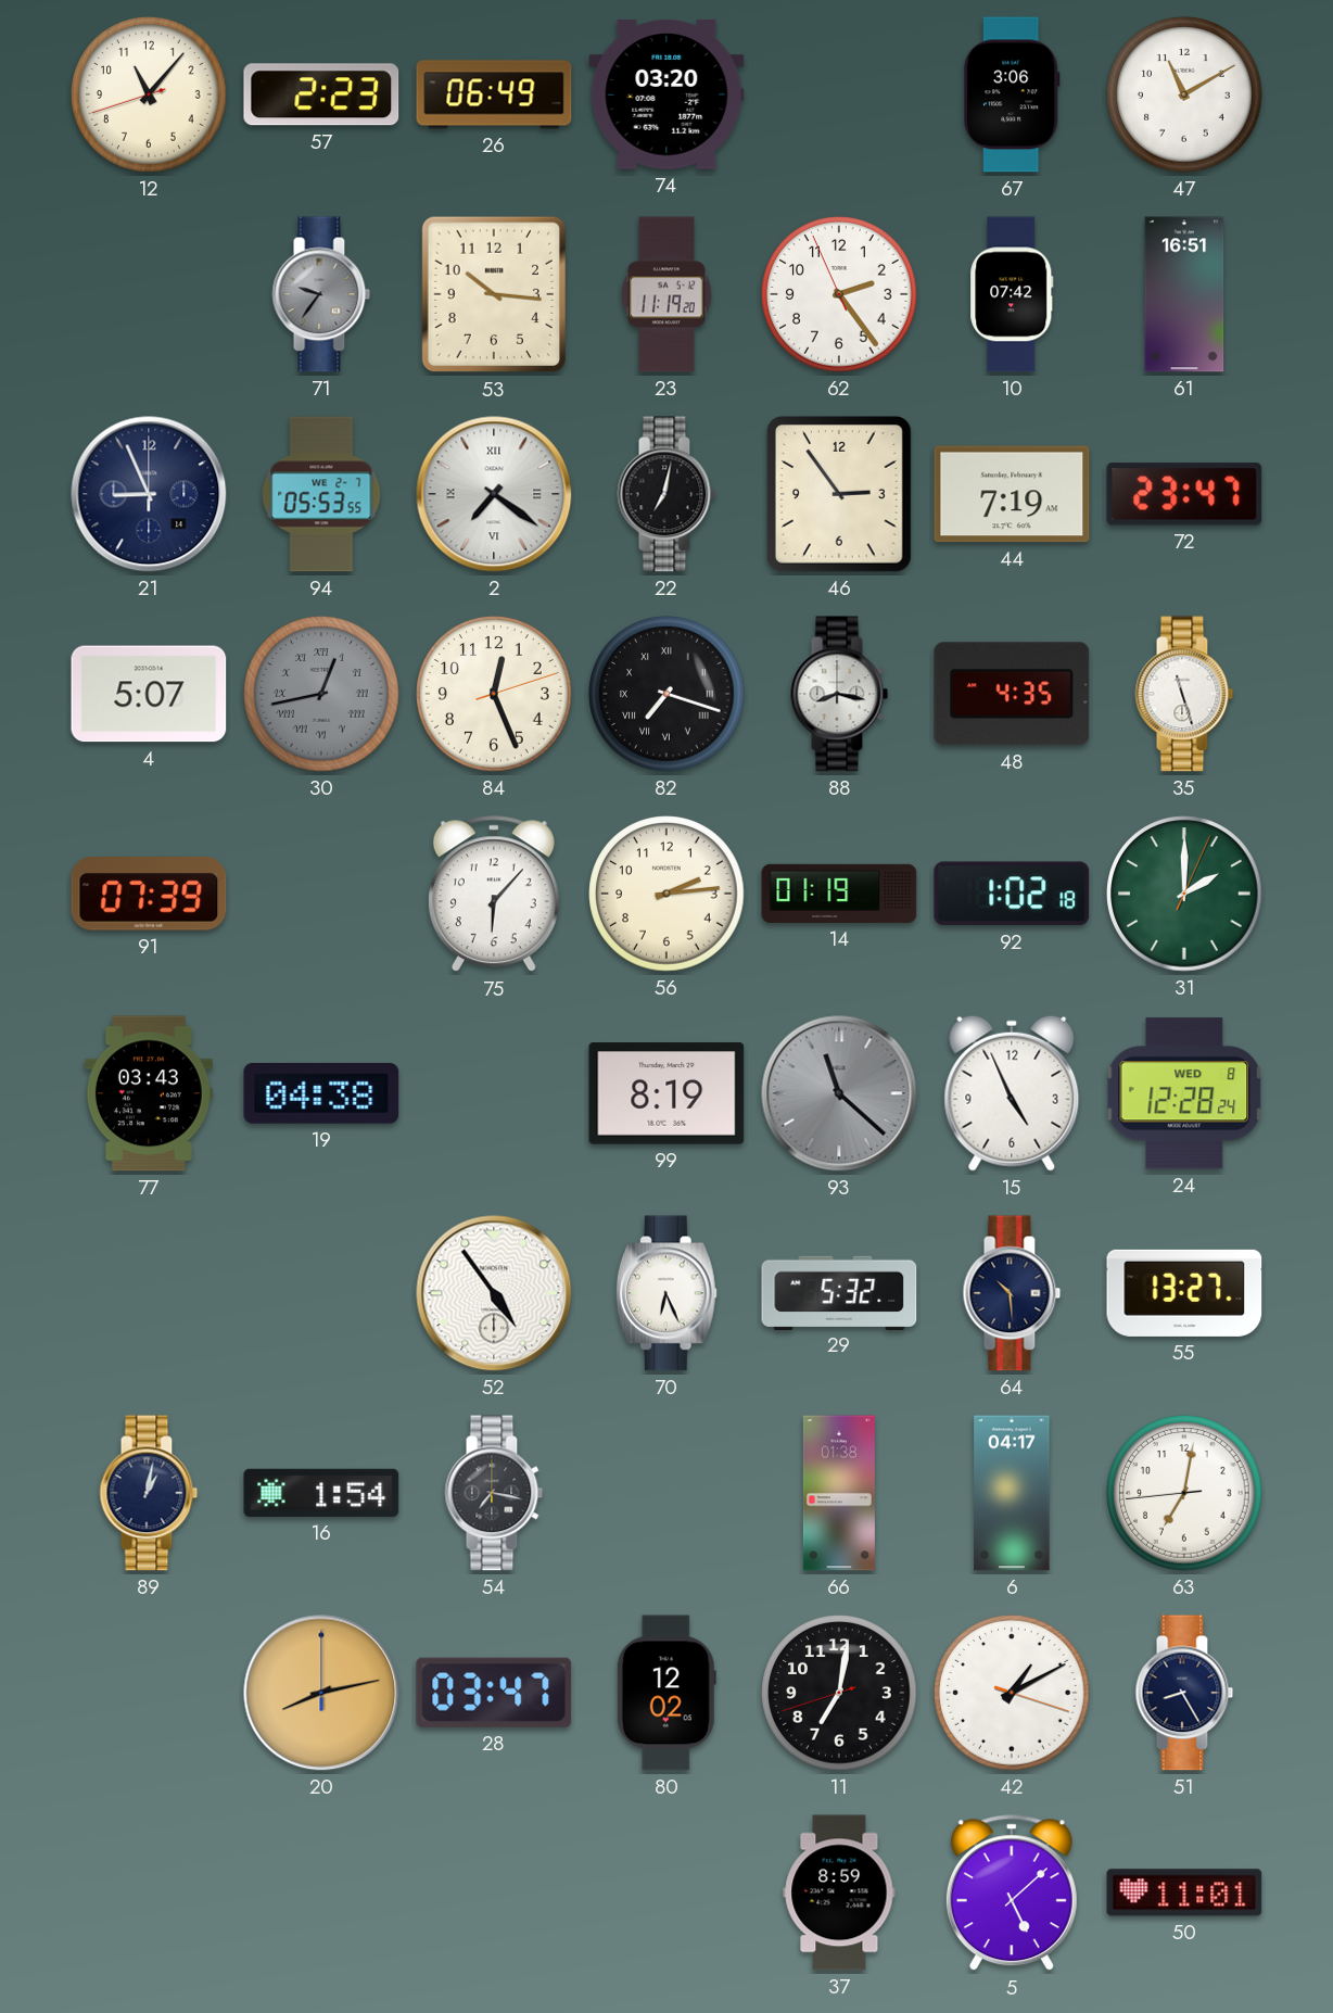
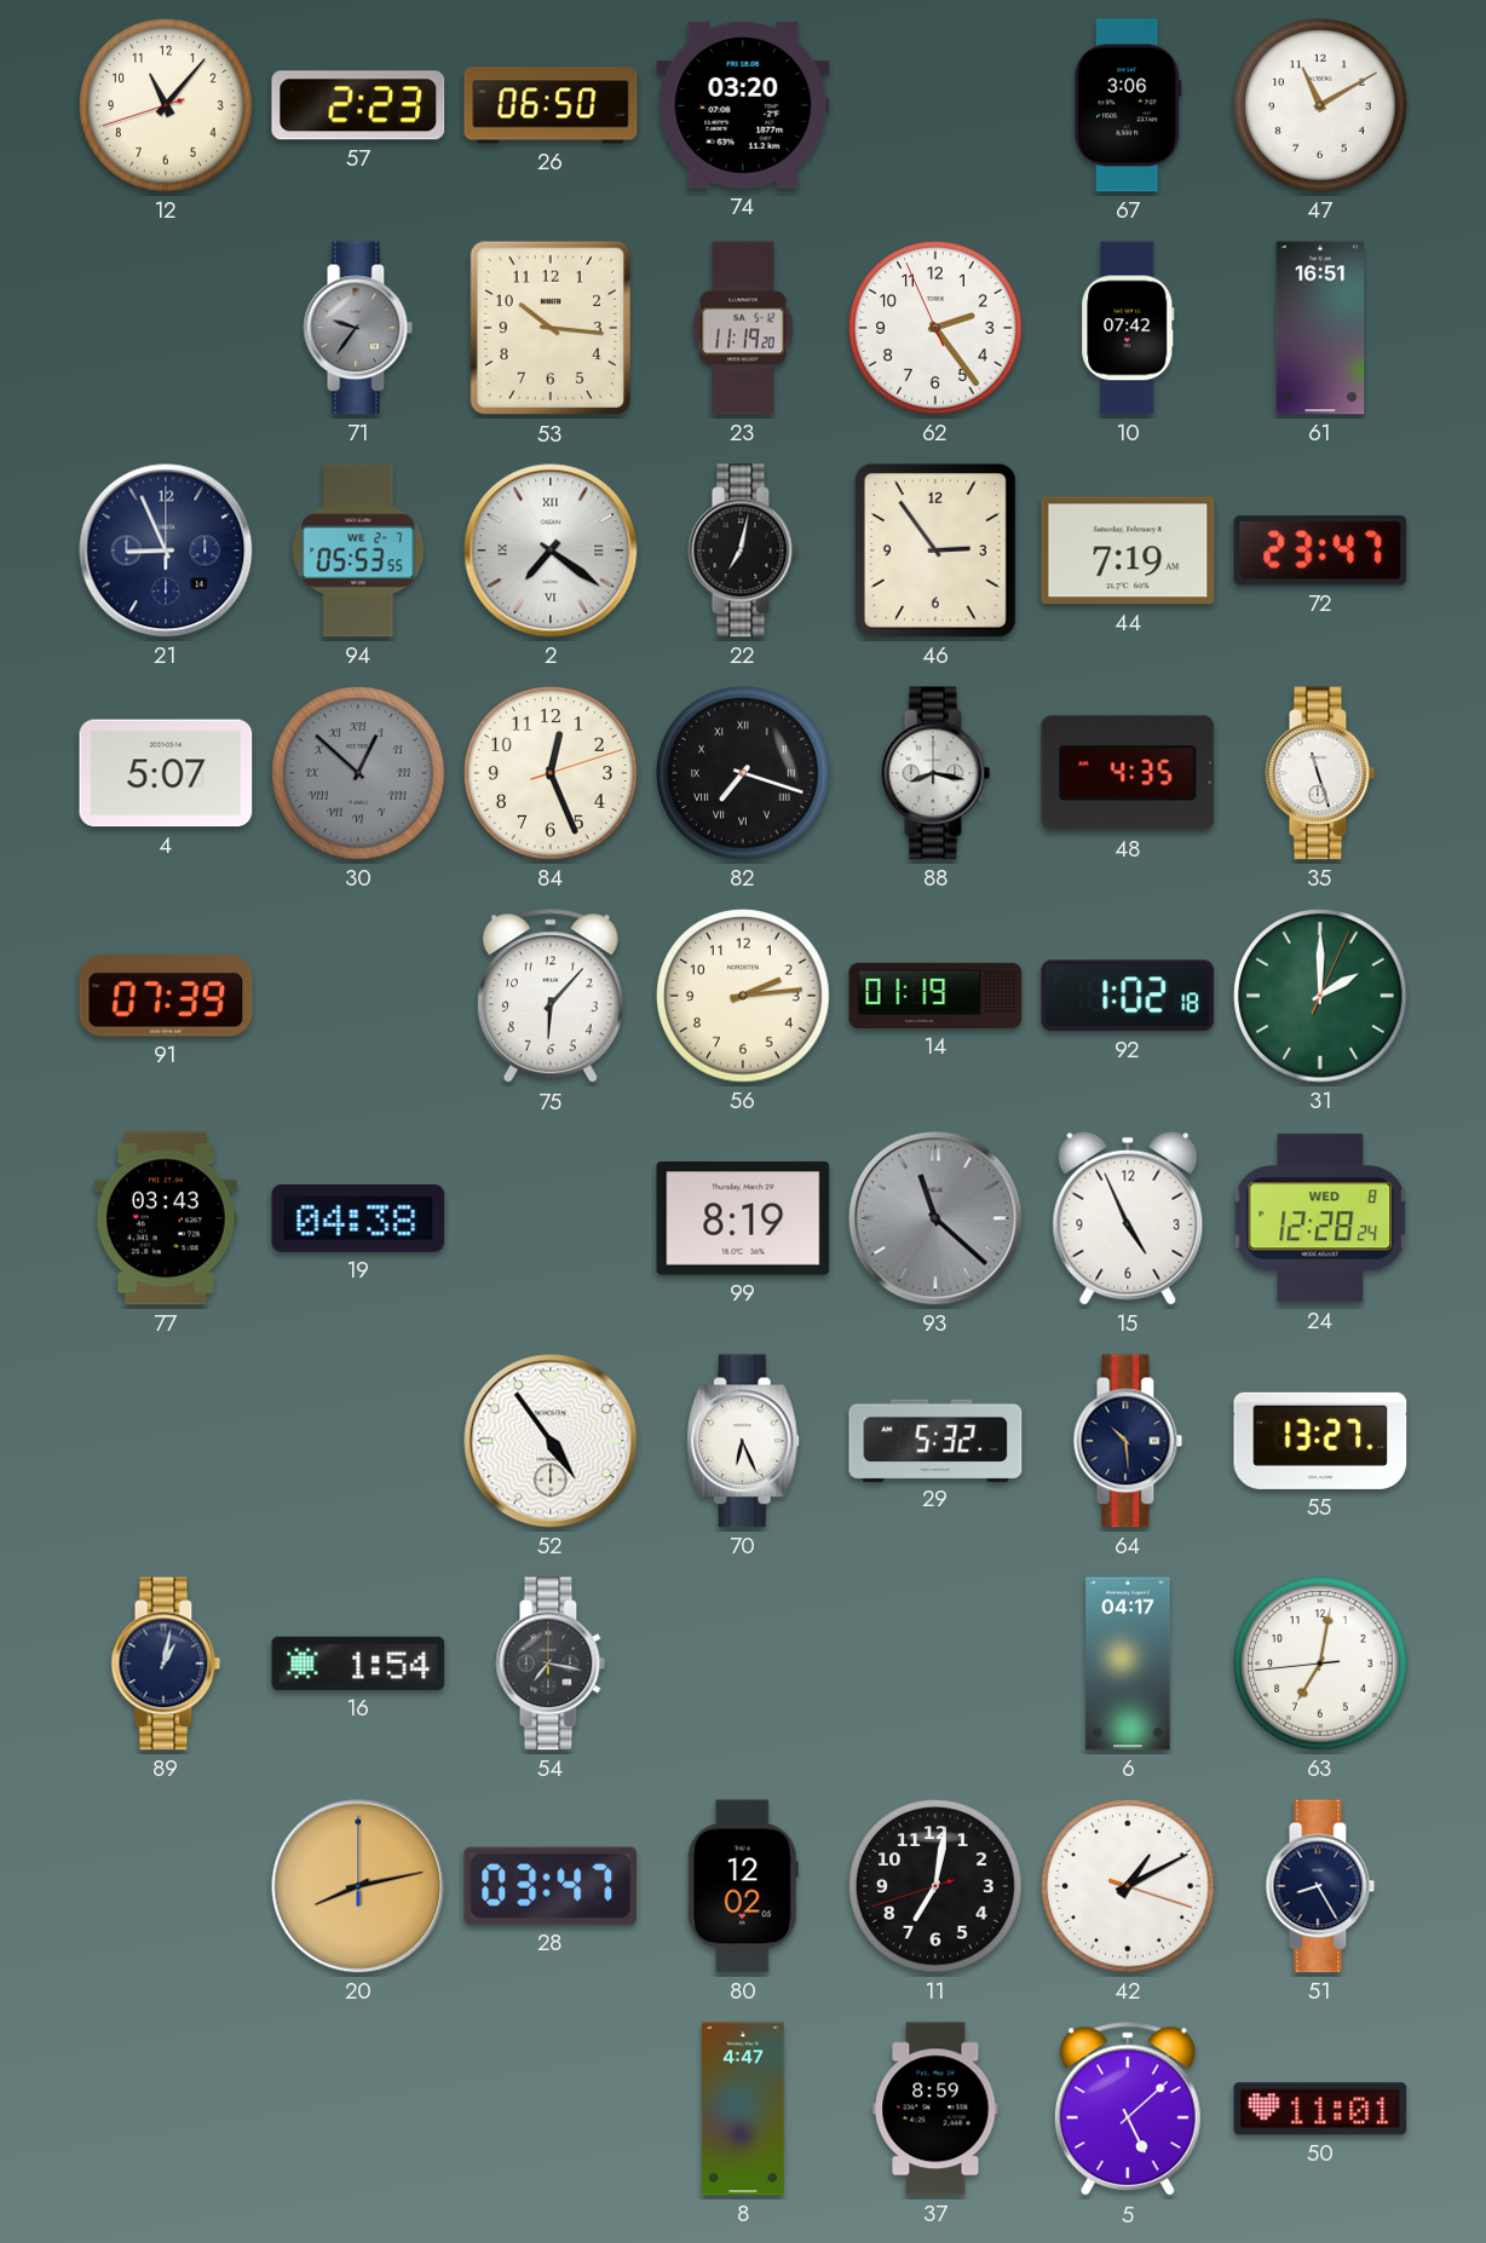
26: 06:49 -> 06:50 (551, 105)
30: 12:43 -> 12:52 (358, 773)
66: 01:38 -> none (839, 1493)
8: none -> 4:47 (743, 2109)
